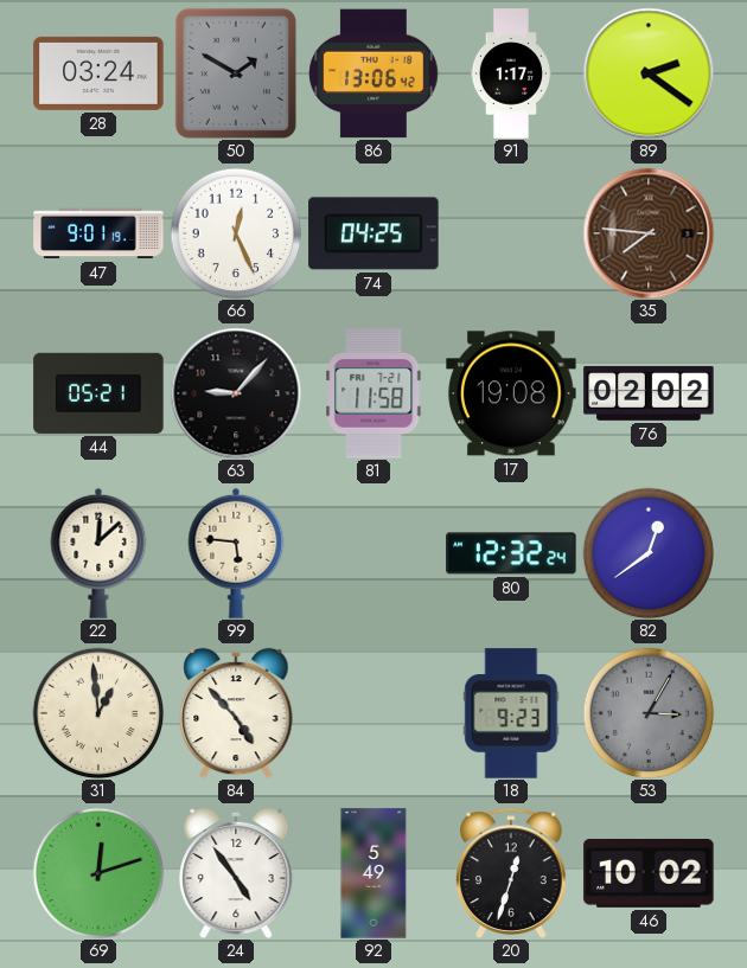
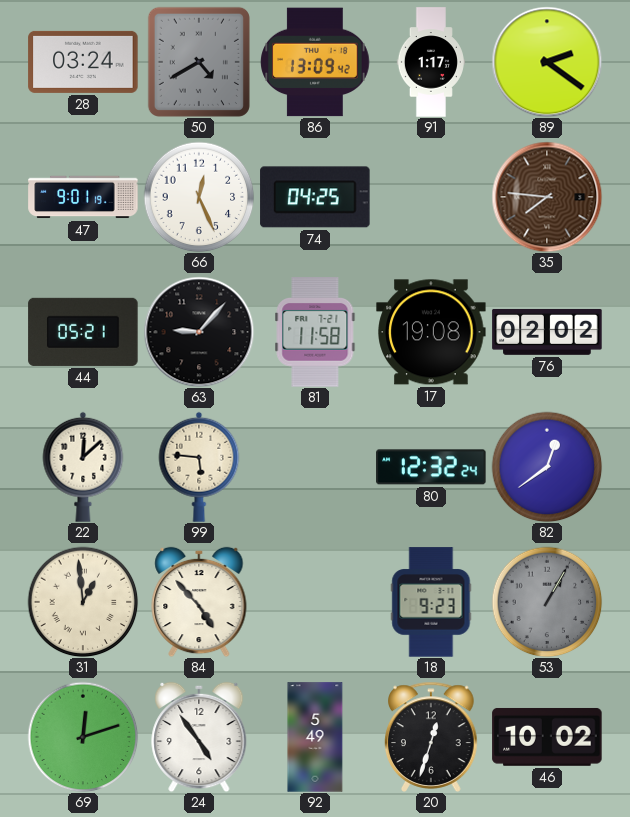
50: 1:50 -> 4:40 (199, 62)
86: 13:06 -> 13:09 (315, 62)
53: 3:05 -> 1:05 (547, 602)
